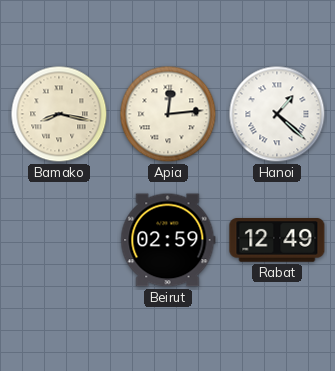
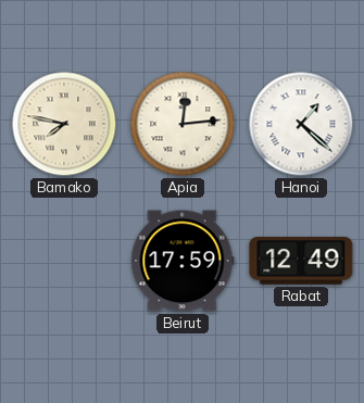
Bamako: 8:17 -> 7:47 (64, 124)
Beirut: 02:59 -> 17:59 (183, 261)
